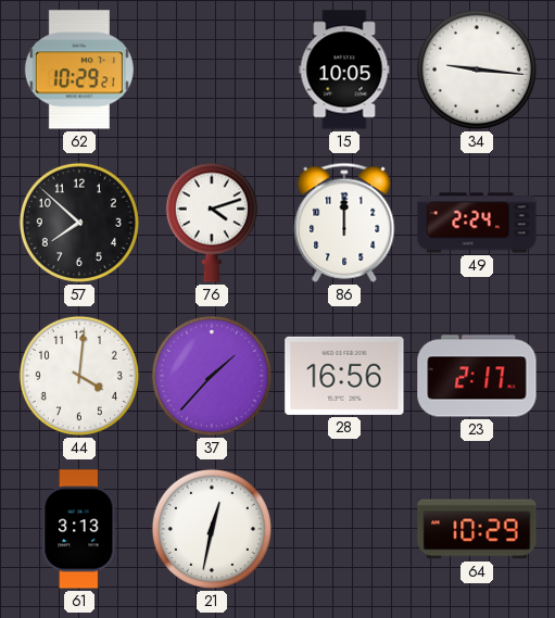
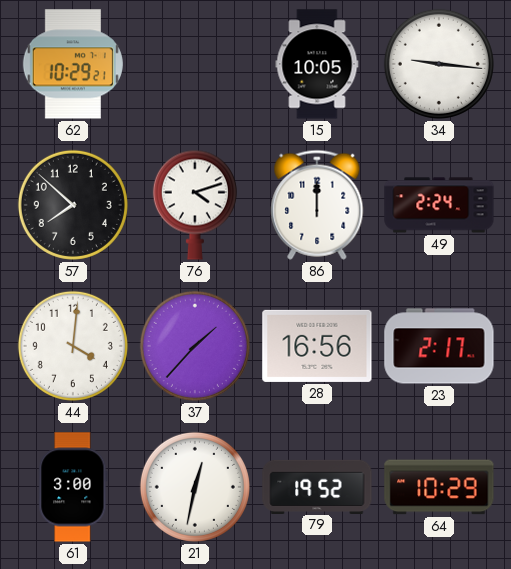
61: 3:13 -> 3:00 (73, 487)
79: none -> 19:52 (317, 486)
